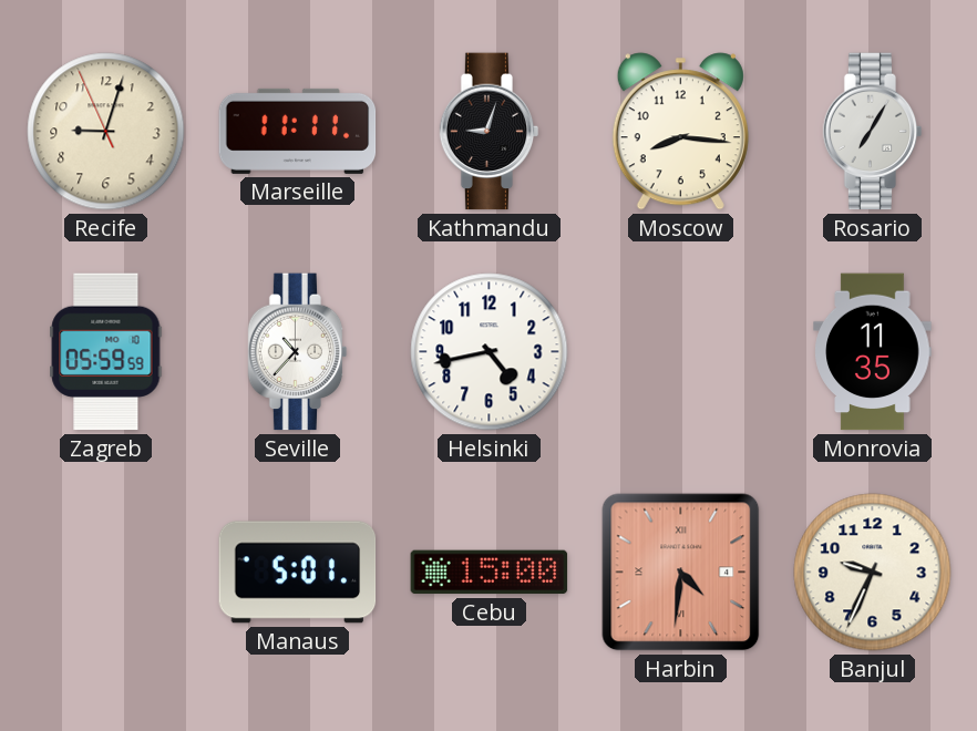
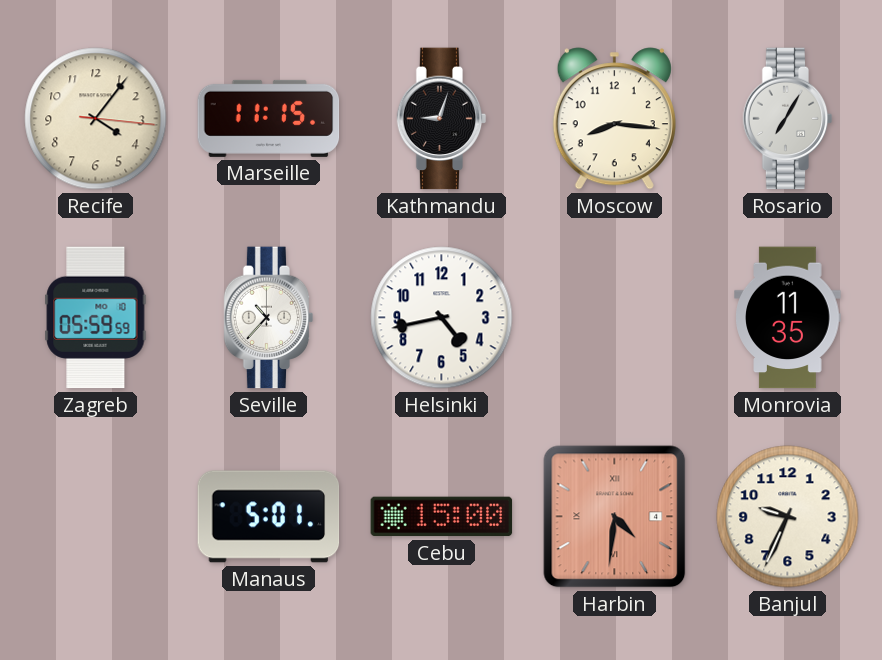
Recife: 9:02 -> 4:06 (96, 119)
Marseille: 11:11 -> 11:15 (269, 118)
